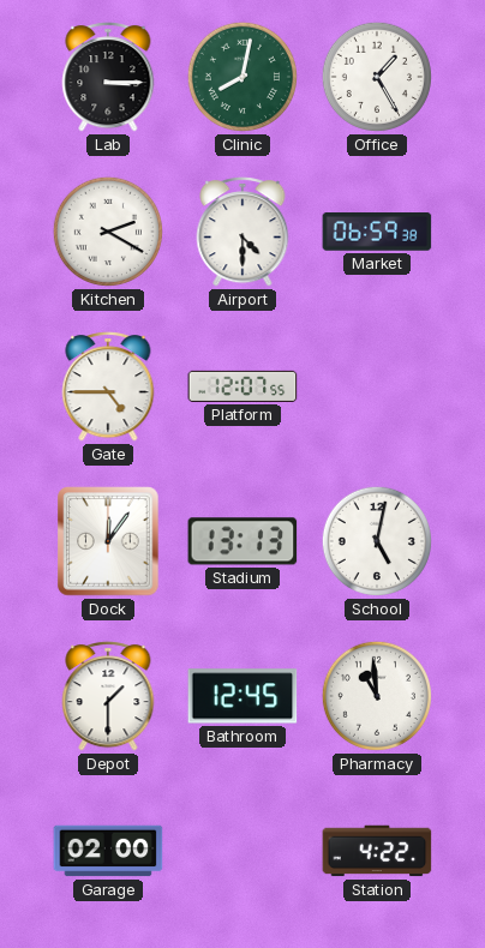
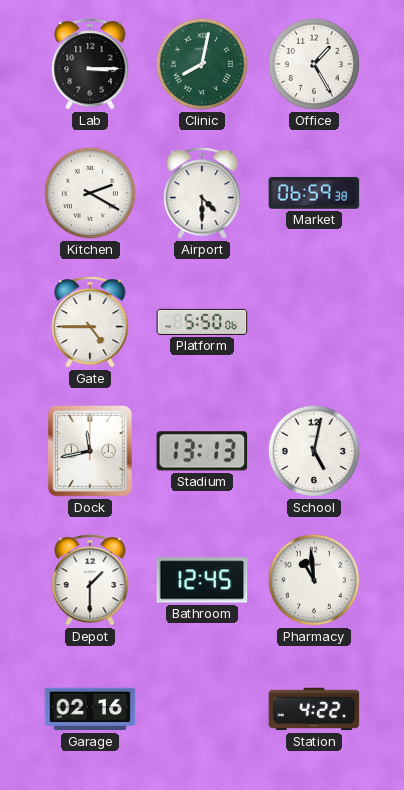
Platform: 12:07 -> 5:50 (202, 322)
Dock: 12:06 -> 11:43 (90, 451)
Garage: 02:00 -> 02:16 (90, 709)
